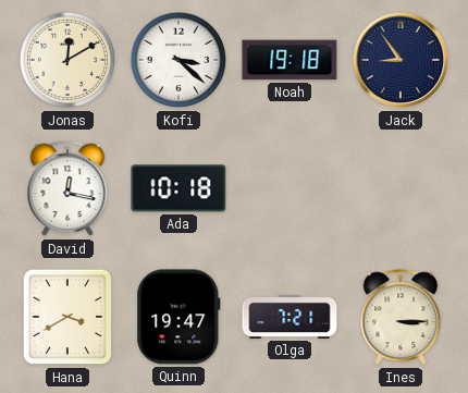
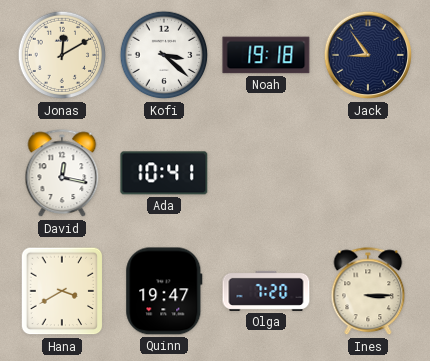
Ada: 10:18 -> 10:41 (164, 173)
Olga: 7:21 -> 7:20 (266, 291)
